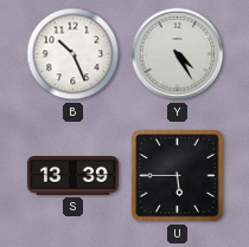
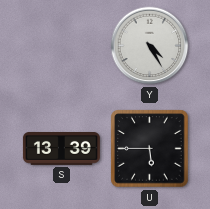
B: 10:26 -> none (74, 54)
